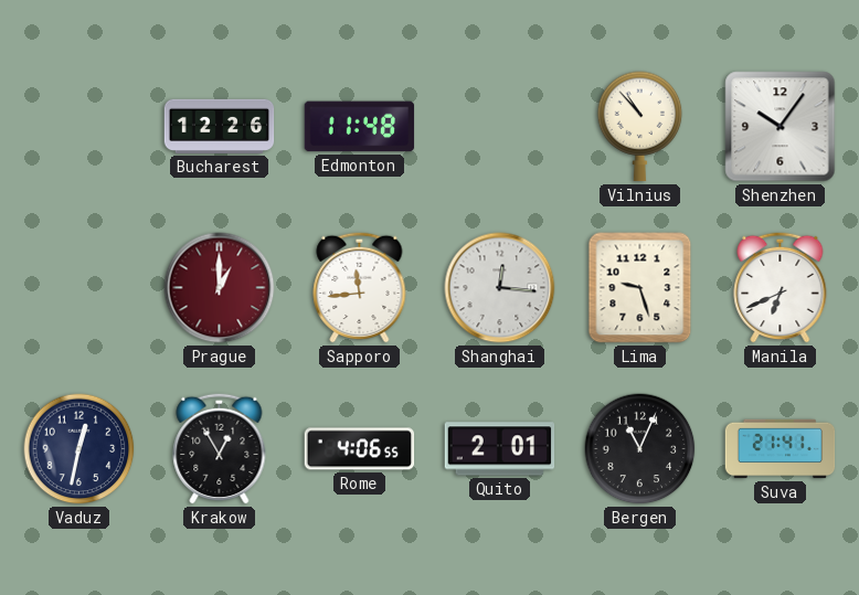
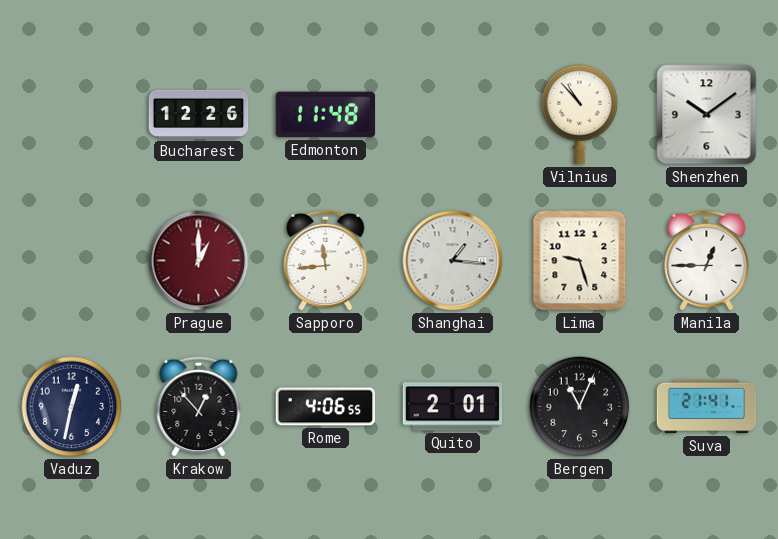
Shenzhen: 10:06 -> 10:09 (707, 115)
Shanghai: 12:16 -> 1:16 (453, 261)
Manila: 6:41 -> 12:45 (707, 260)
Krakow: 12:55 -> 12:53 (199, 406)
